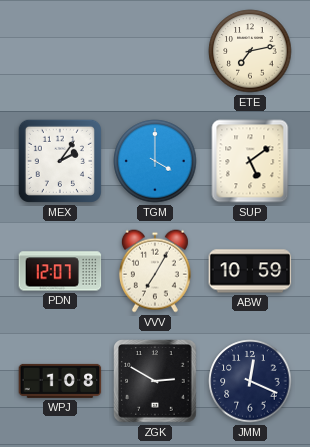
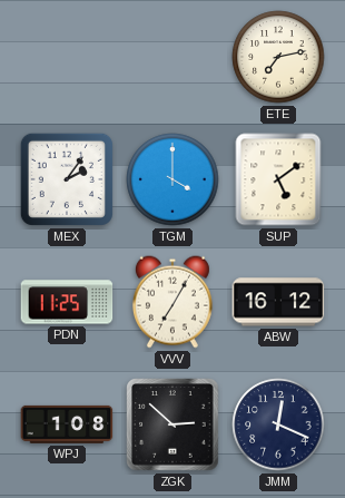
PDN: 12:07 -> 11:25 (67, 302)
ABW: 10:59 -> 16:12 (278, 302)
ZGK: 2:50 -> 2:52 (172, 424)
